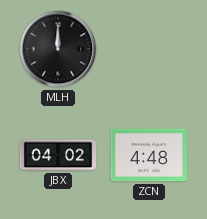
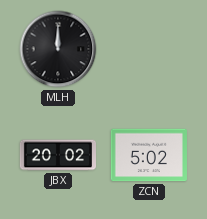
JBX: 04:02 -> 20:02 (57, 155)
ZCN: 4:48 -> 5:02 (149, 155)
